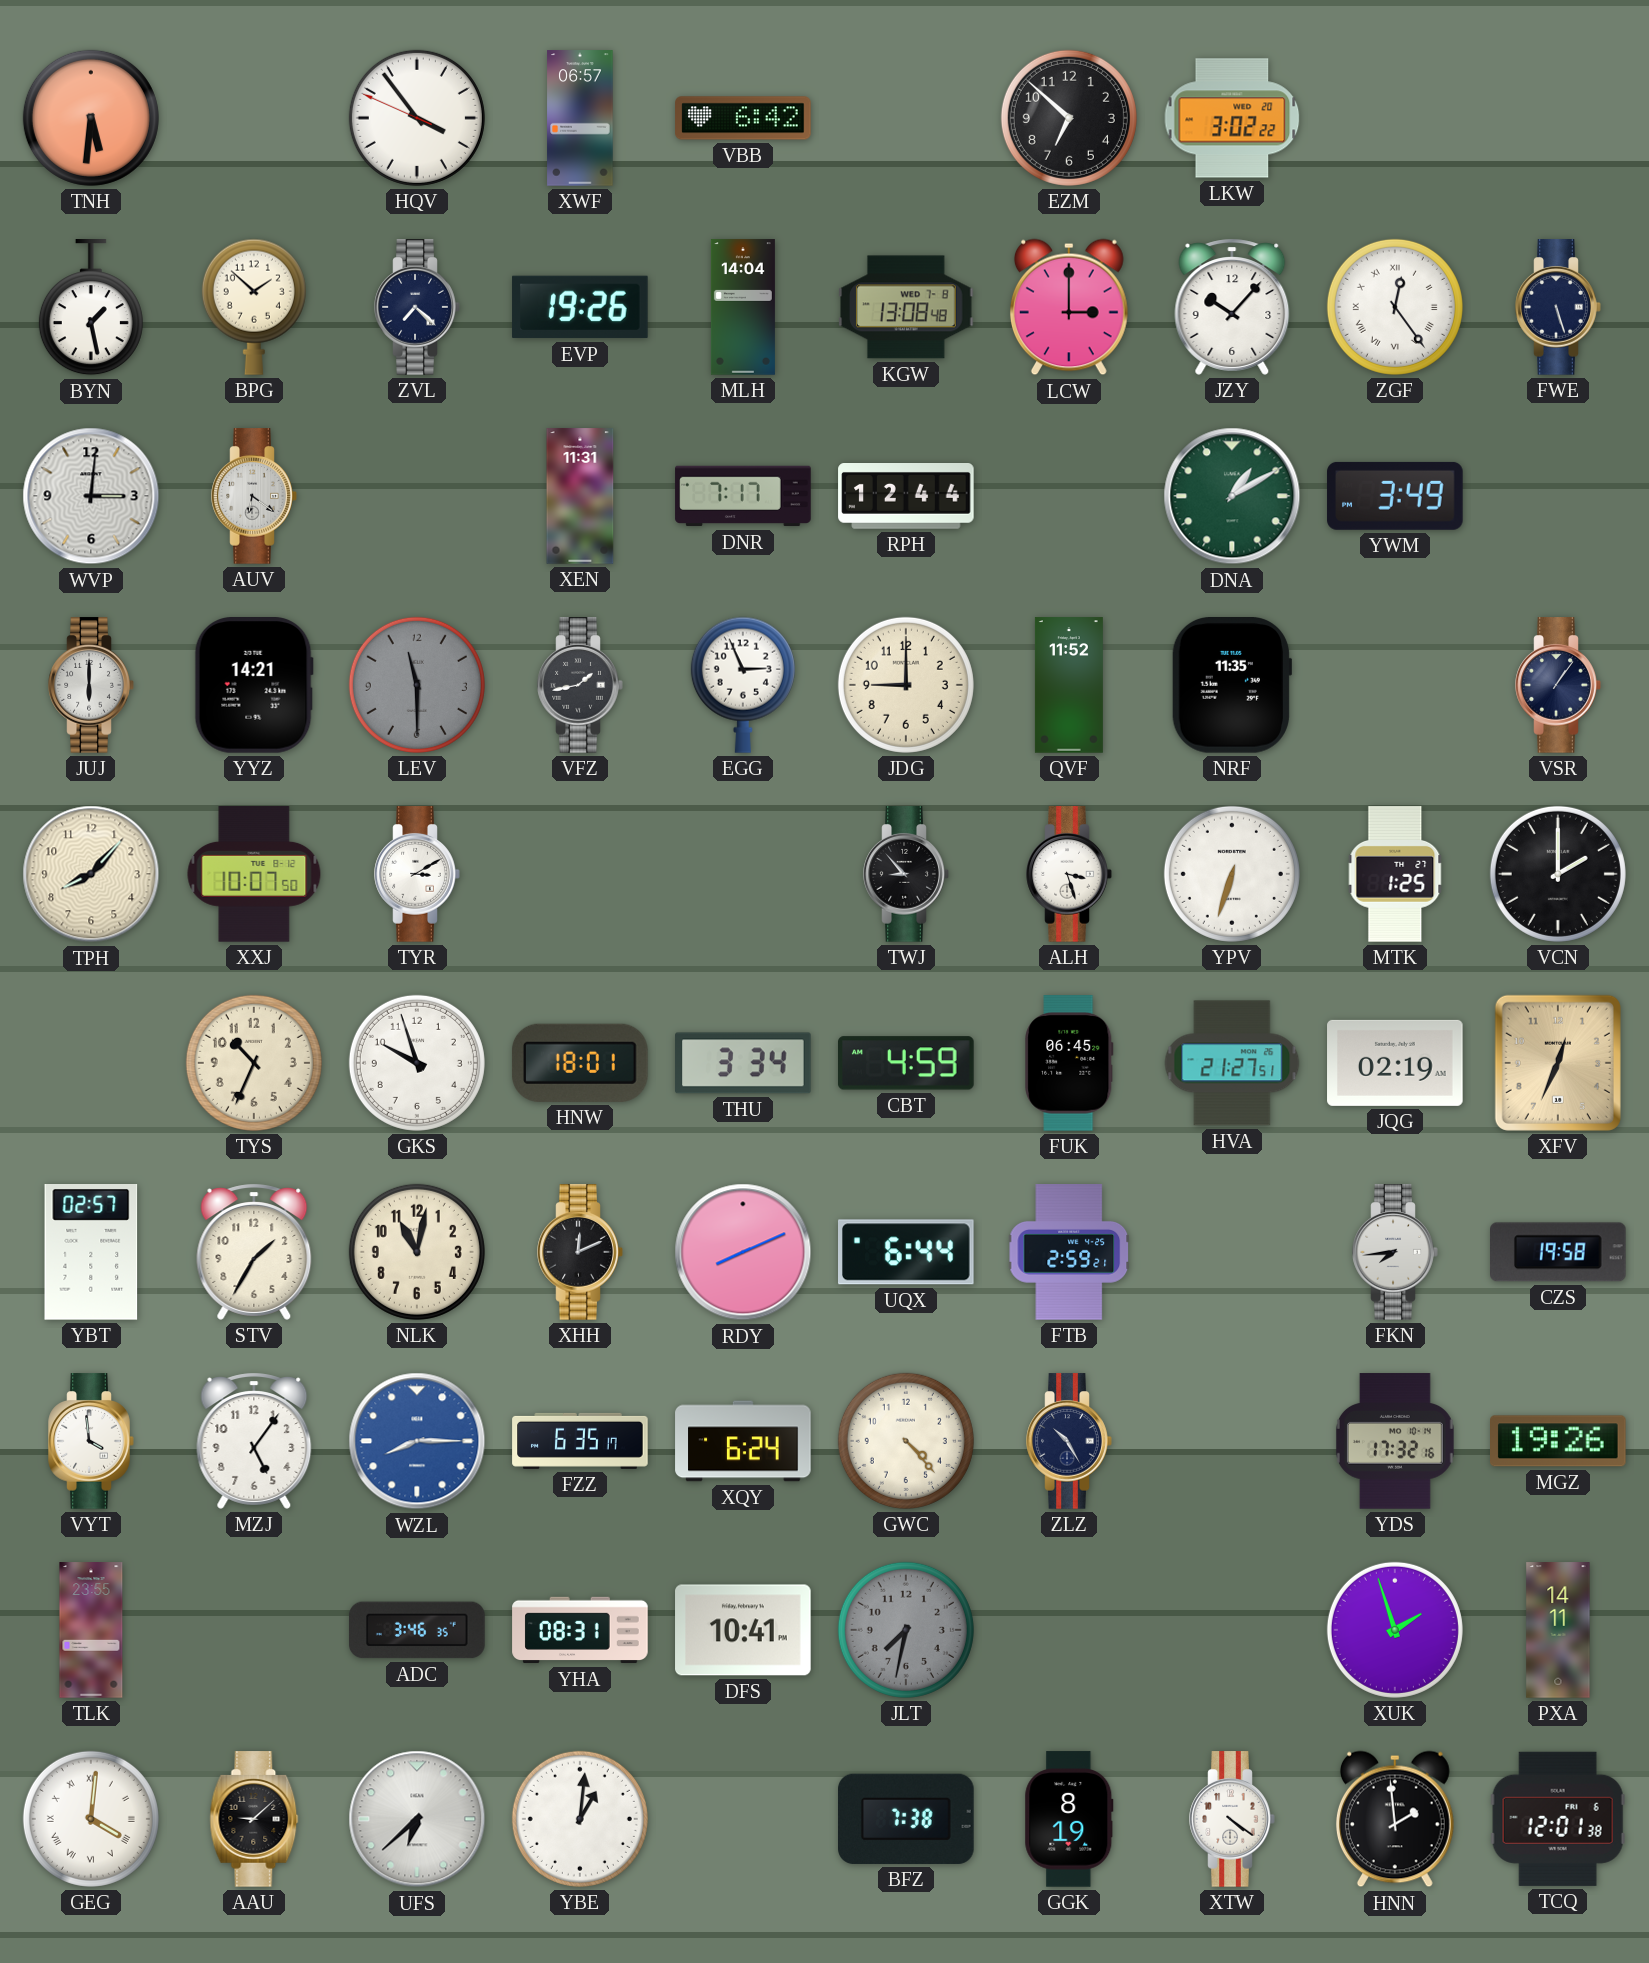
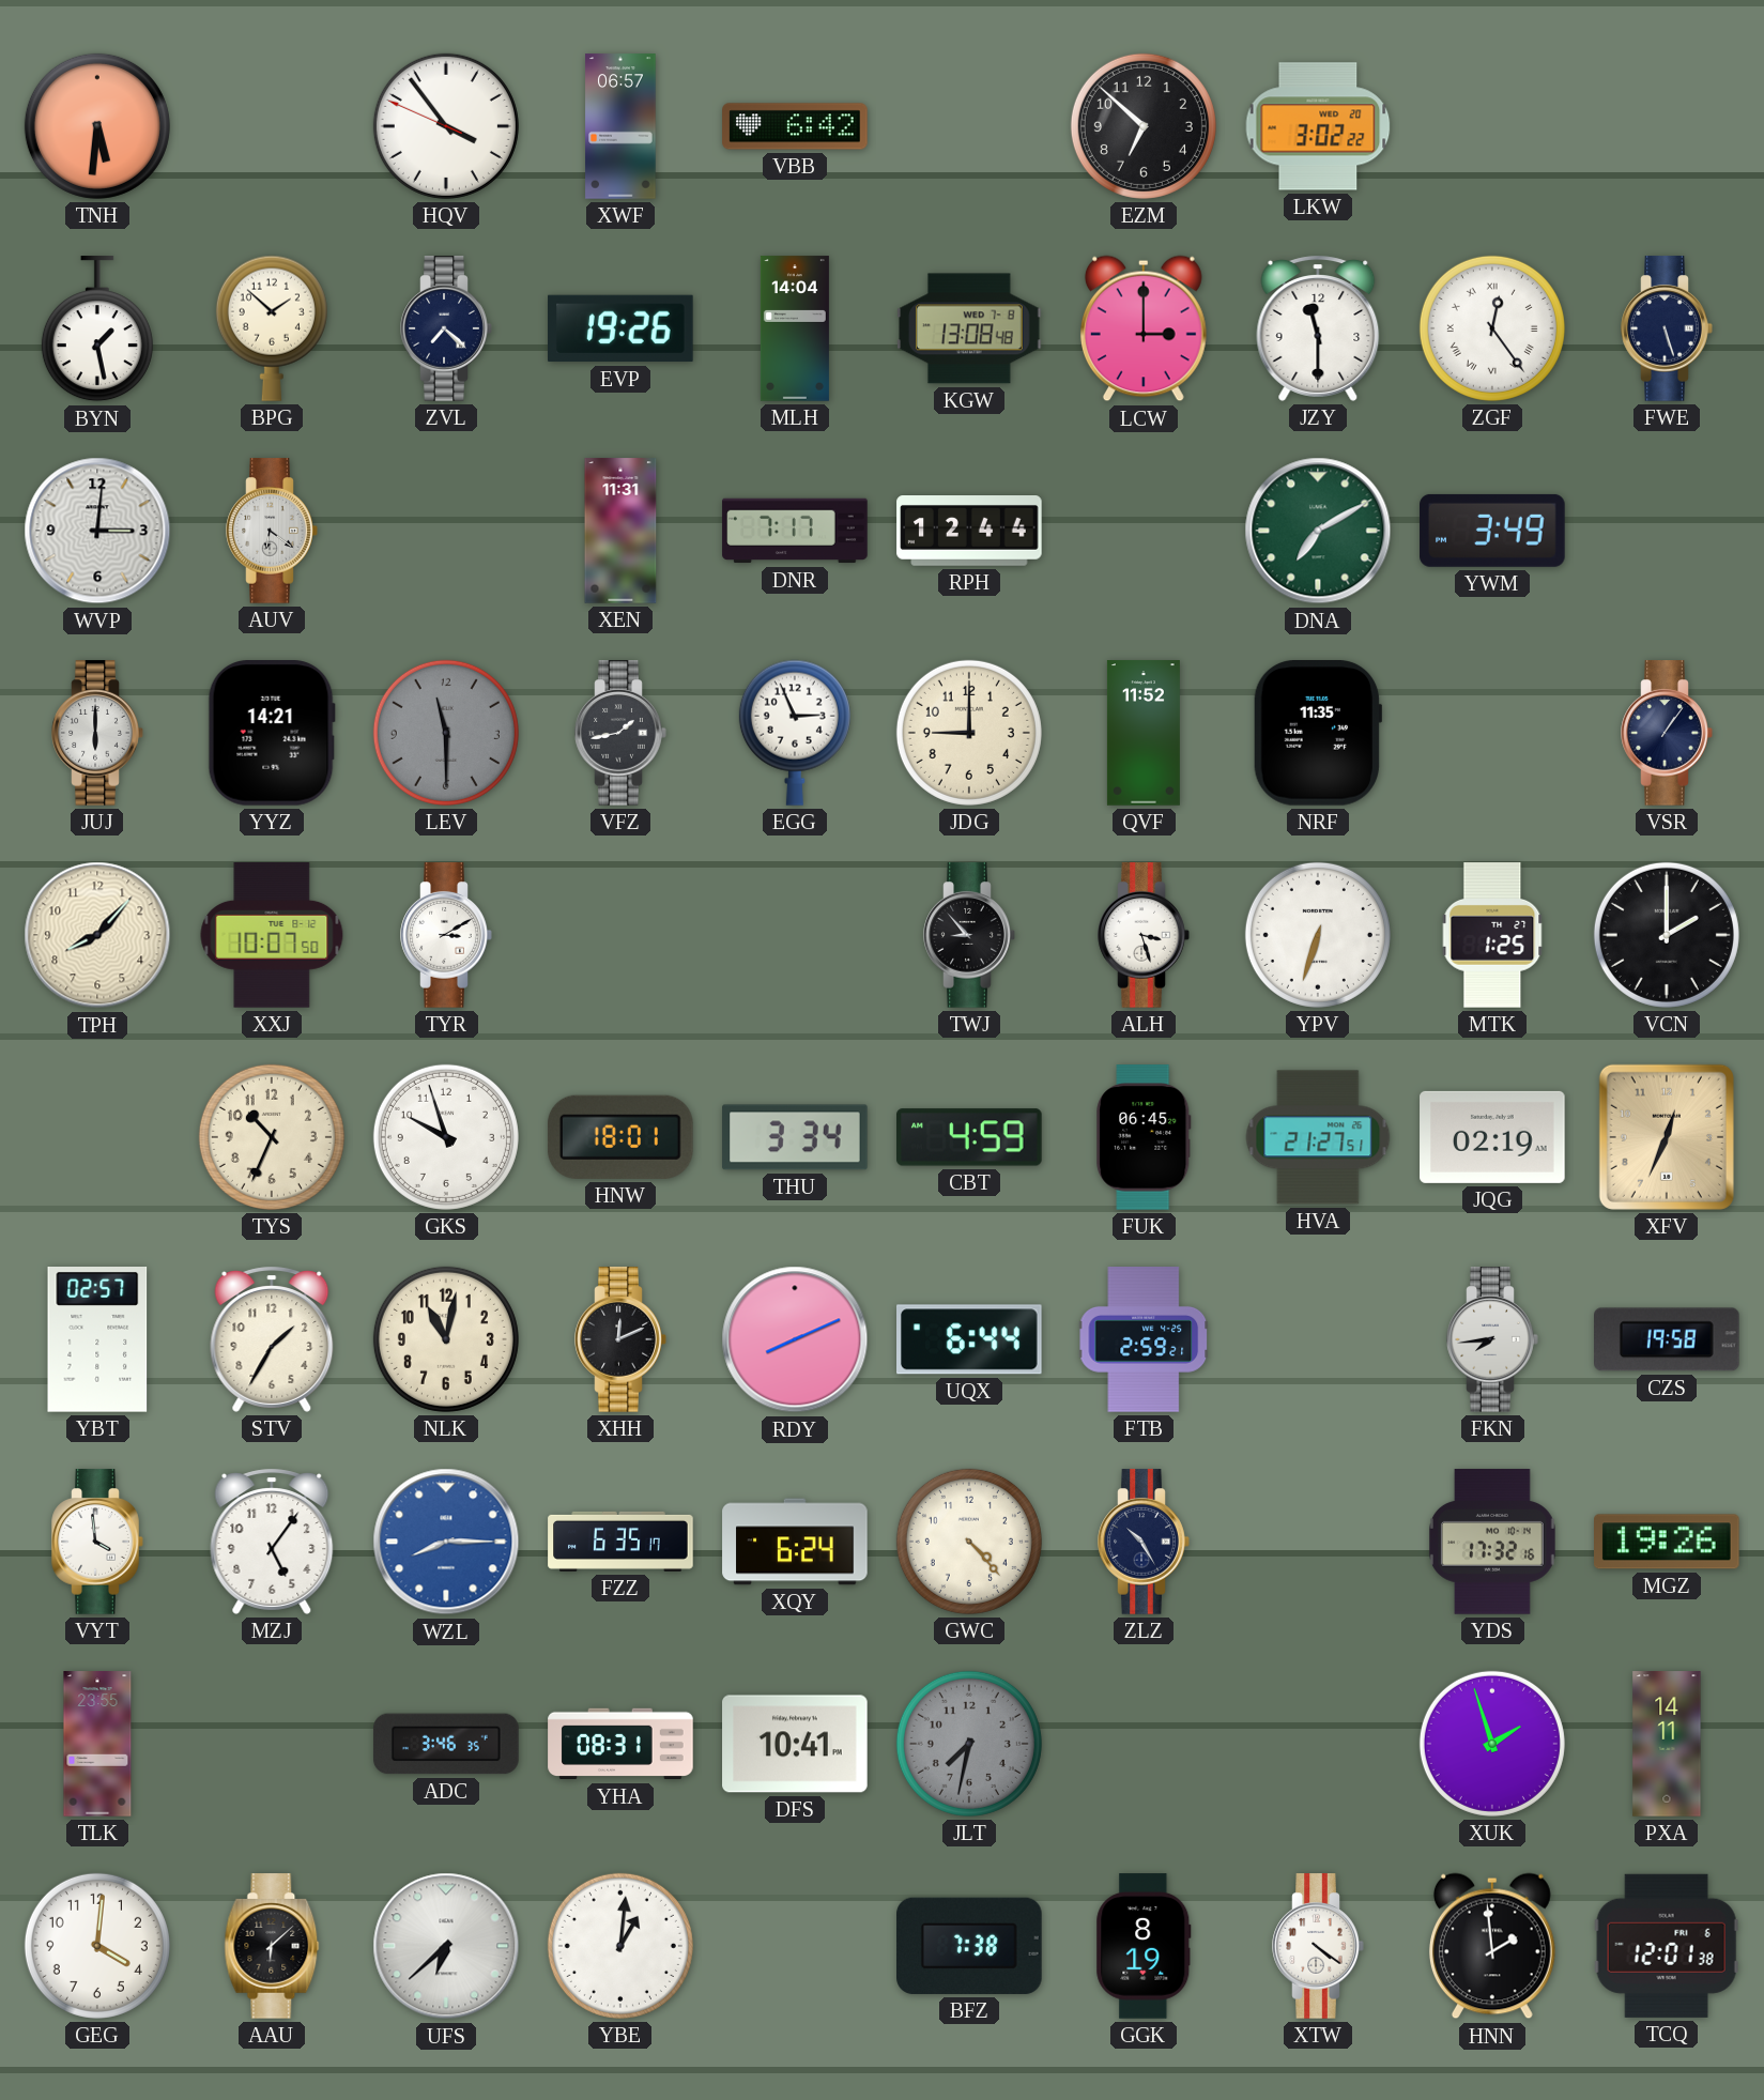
JZY: 10:07 -> 11:30 (1318, 328)
DNA: 1:10 -> 7:10 (1318, 531)
GEG numerals: Roman -> Arabic (97, 1946)
AAU: 9:08 -> 6:08 (272, 1946)
